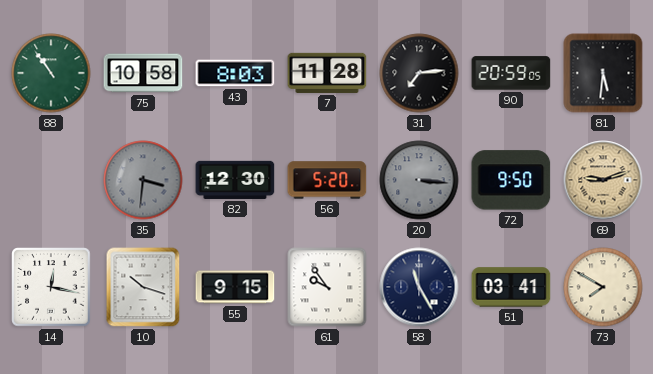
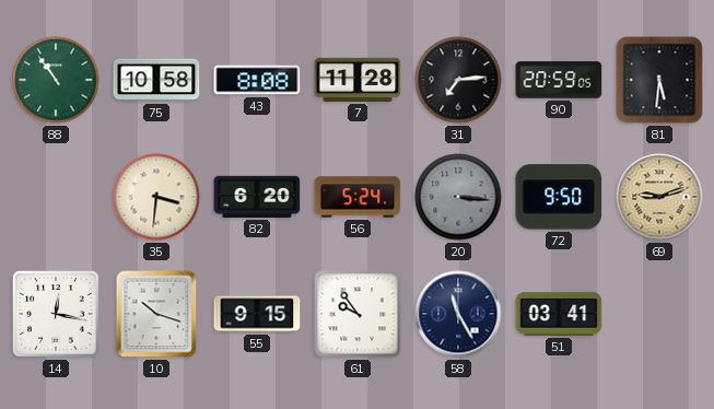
43: 8:03 -> 8:08 (257, 80)
35 dial: grey -> cream (156, 197)
82: 12:30 -> 6:20 (257, 197)
56: 5:20 -> 5:24 (358, 197)
73: 7:50 -> none (603, 287)
